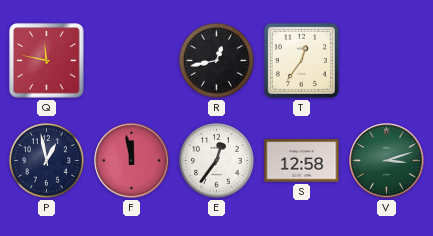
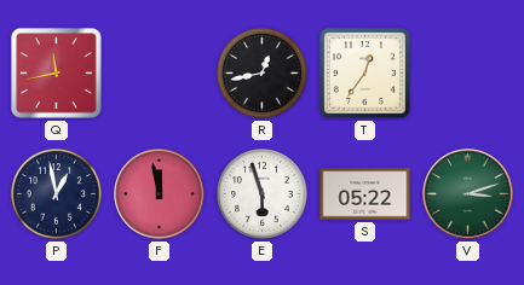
Q: 11:47 -> 11:43 (57, 74)
E: 12:36 -> 5:57 (263, 194)
S: 12:58 -> 05:22 (365, 194)
